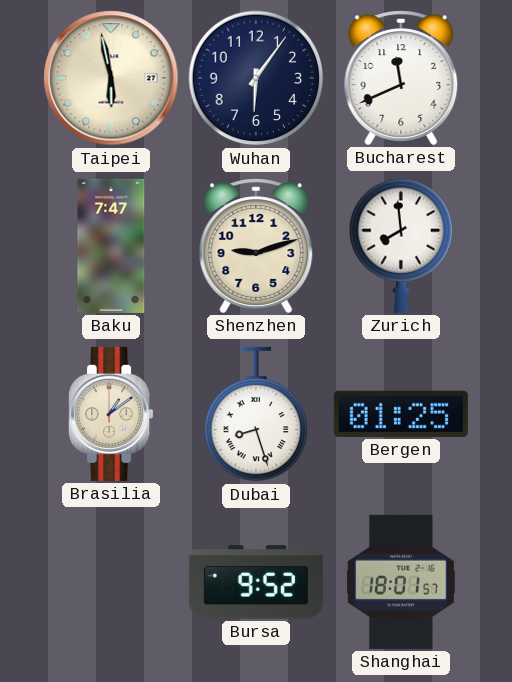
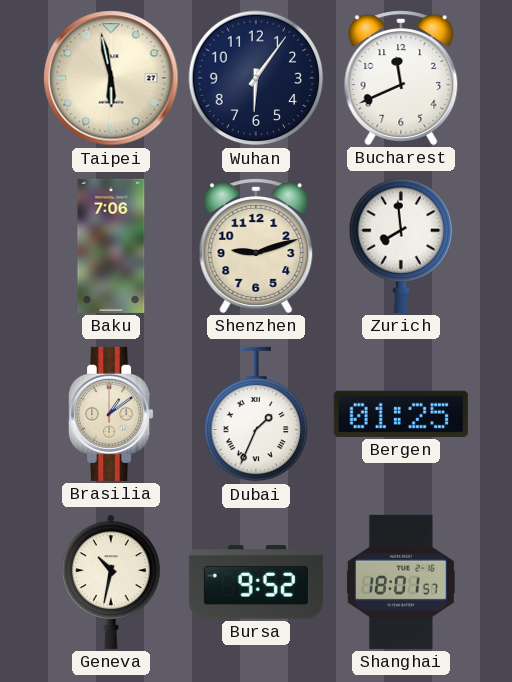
Baku: 7:47 -> 7:06 (111, 246)
Dubai: 8:27 -> 1:34 (256, 414)
Geneva: none -> 10:32 (111, 582)
